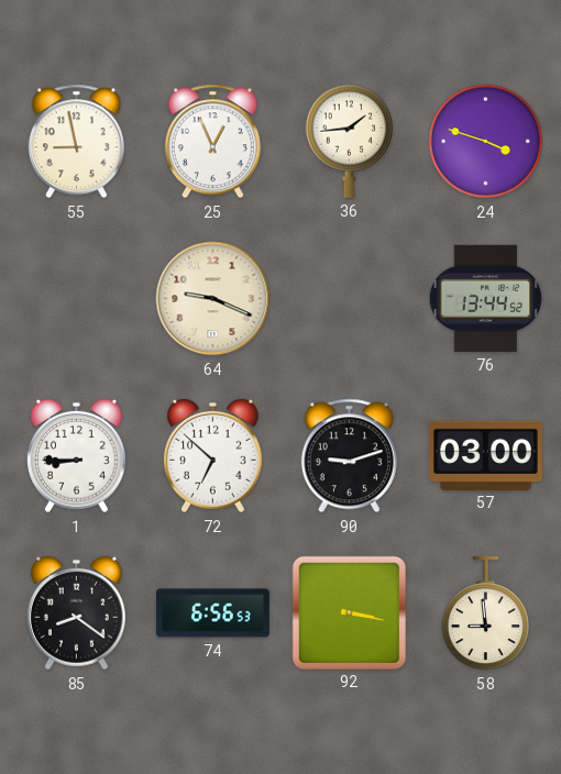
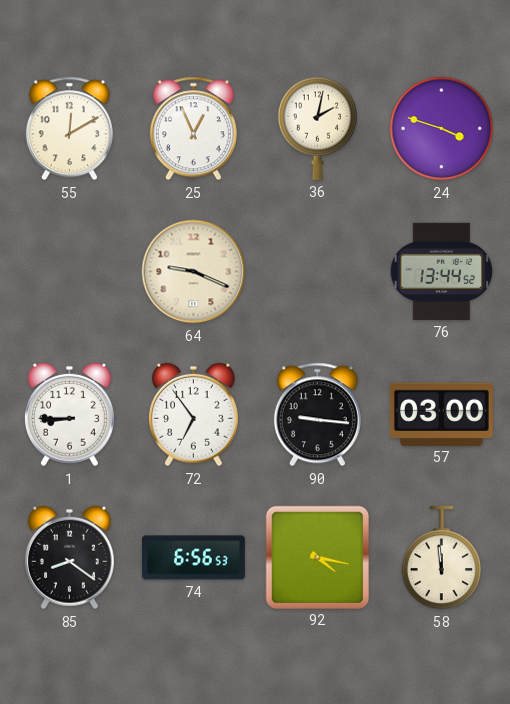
55: 8:58 -> 12:10 (69, 129)
36: 1:44 -> 2:02 (317, 128)
72: 6:52 -> 6:54 (193, 415)
90: 9:12 -> 9:16 (317, 415)
92: 3:17 -> 4:17 (317, 557)
58: 8:59 -> 11:59 (441, 558)
